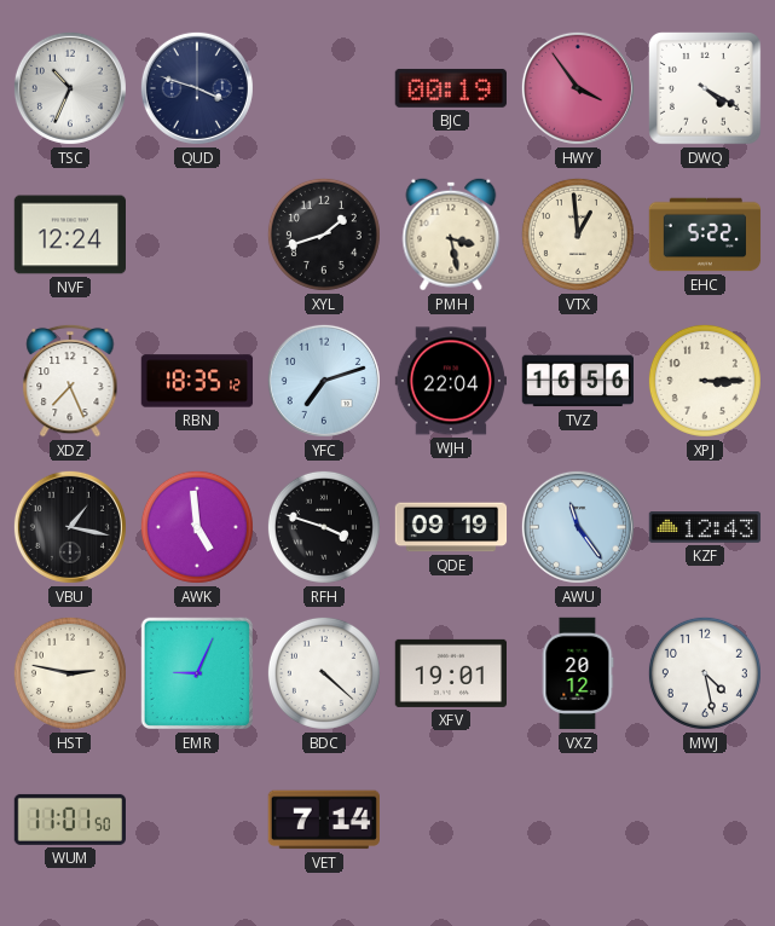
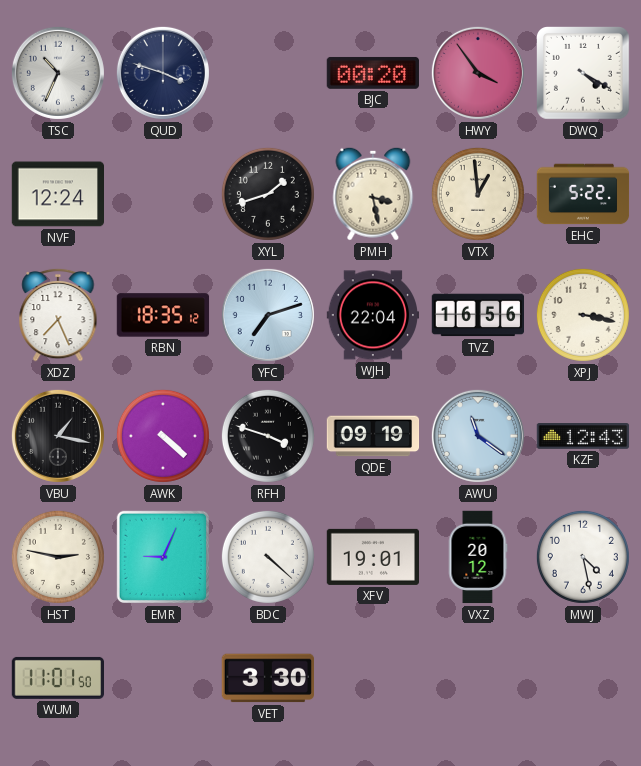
BJC: 00:19 -> 00:20 (373, 73)
XPJ: 3:15 -> 3:17 (583, 315)
AWK: 4:59 -> 4:22 (163, 436)
AWU: 11:24 -> 11:21 (478, 436)
VET: 7:14 -> 3:30 (267, 678)
